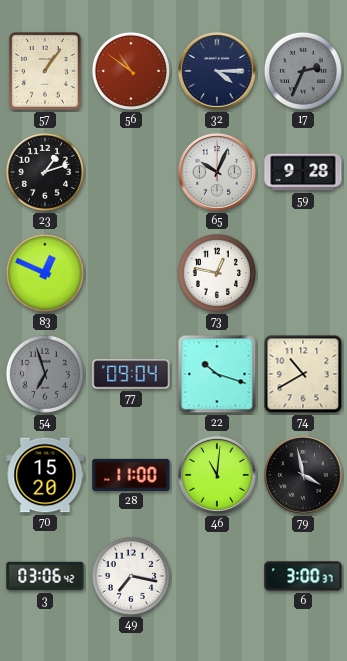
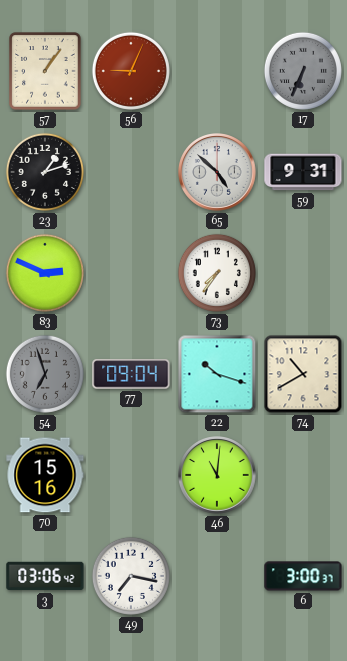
56: 10:51 -> 9:04 (131, 71)
32: 4:15 -> none (218, 72)
17: 2:34 -> 6:34 (303, 71)
65: 10:04 -> 4:52 (218, 173)
59: 9:28 -> 9:31 (303, 172)
83: 12:49 -> 2:49 (45, 273)
73: 12:47 -> 7:36 (217, 273)
70: 15:20 -> 15:16 (45, 475)
28: 11:00 -> none (131, 475)
79: 3:58 -> none (304, 476)
